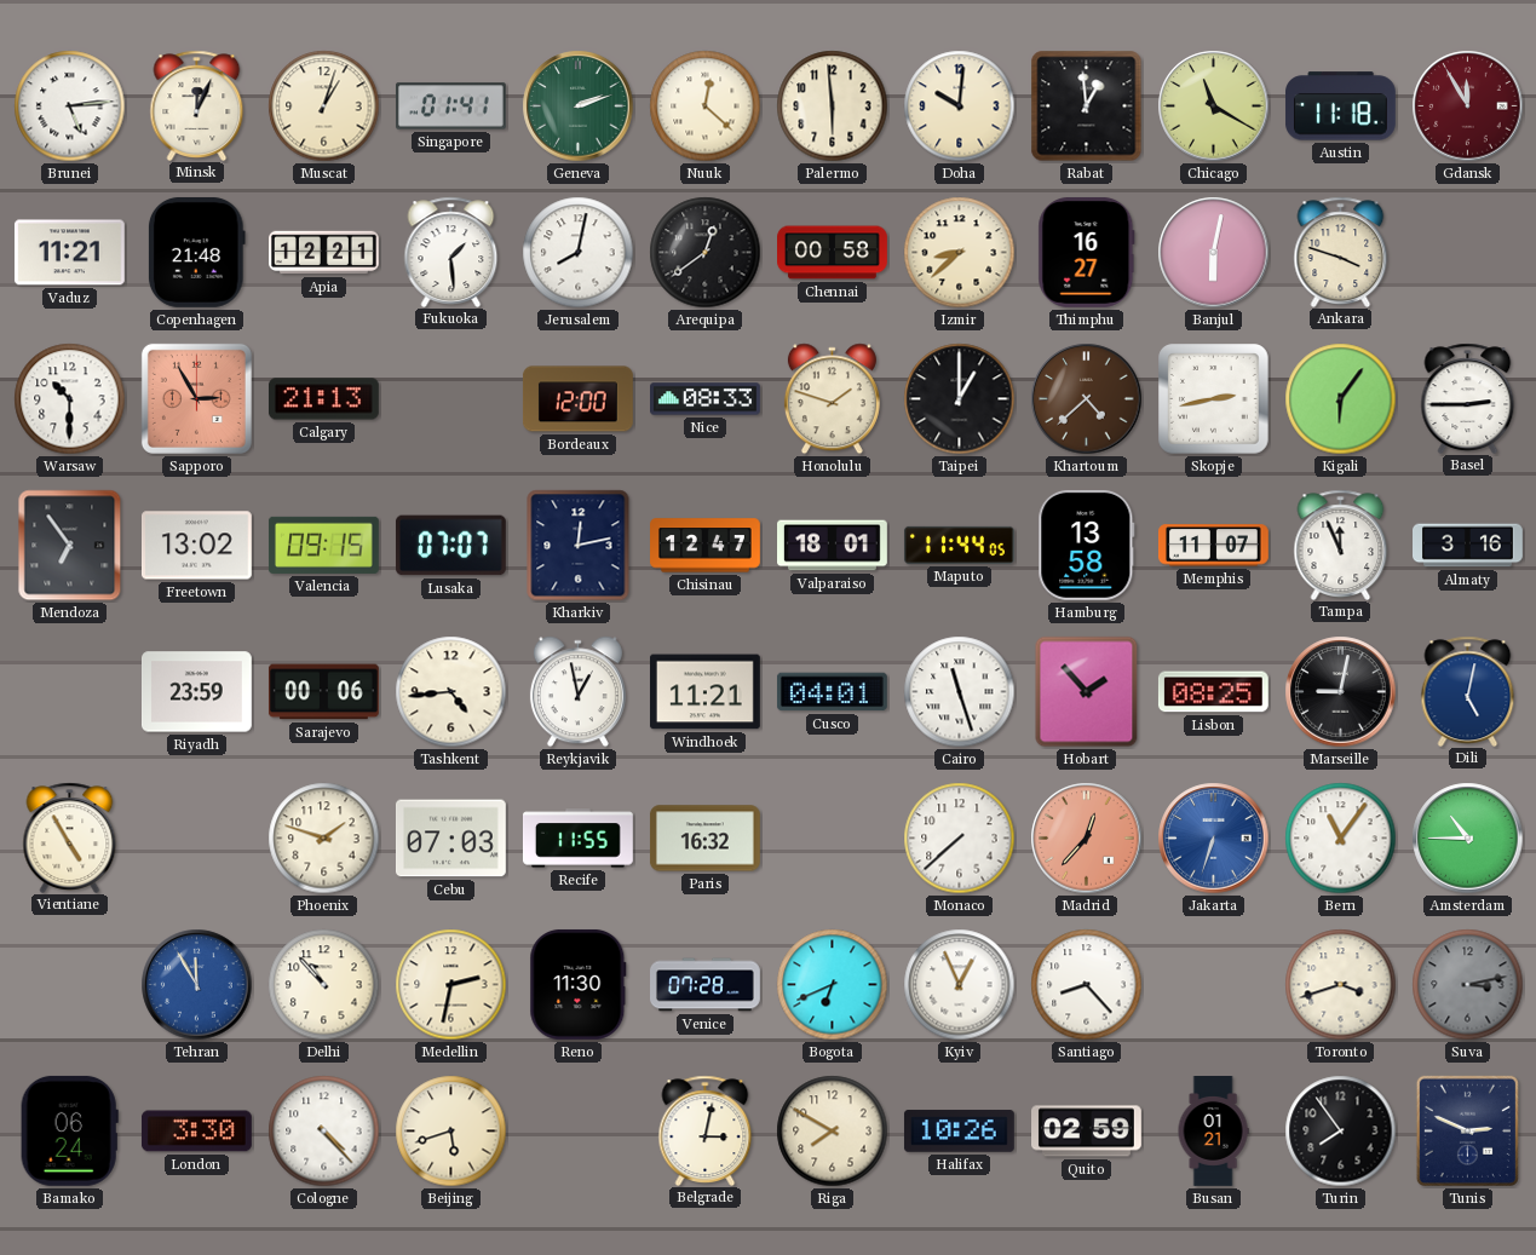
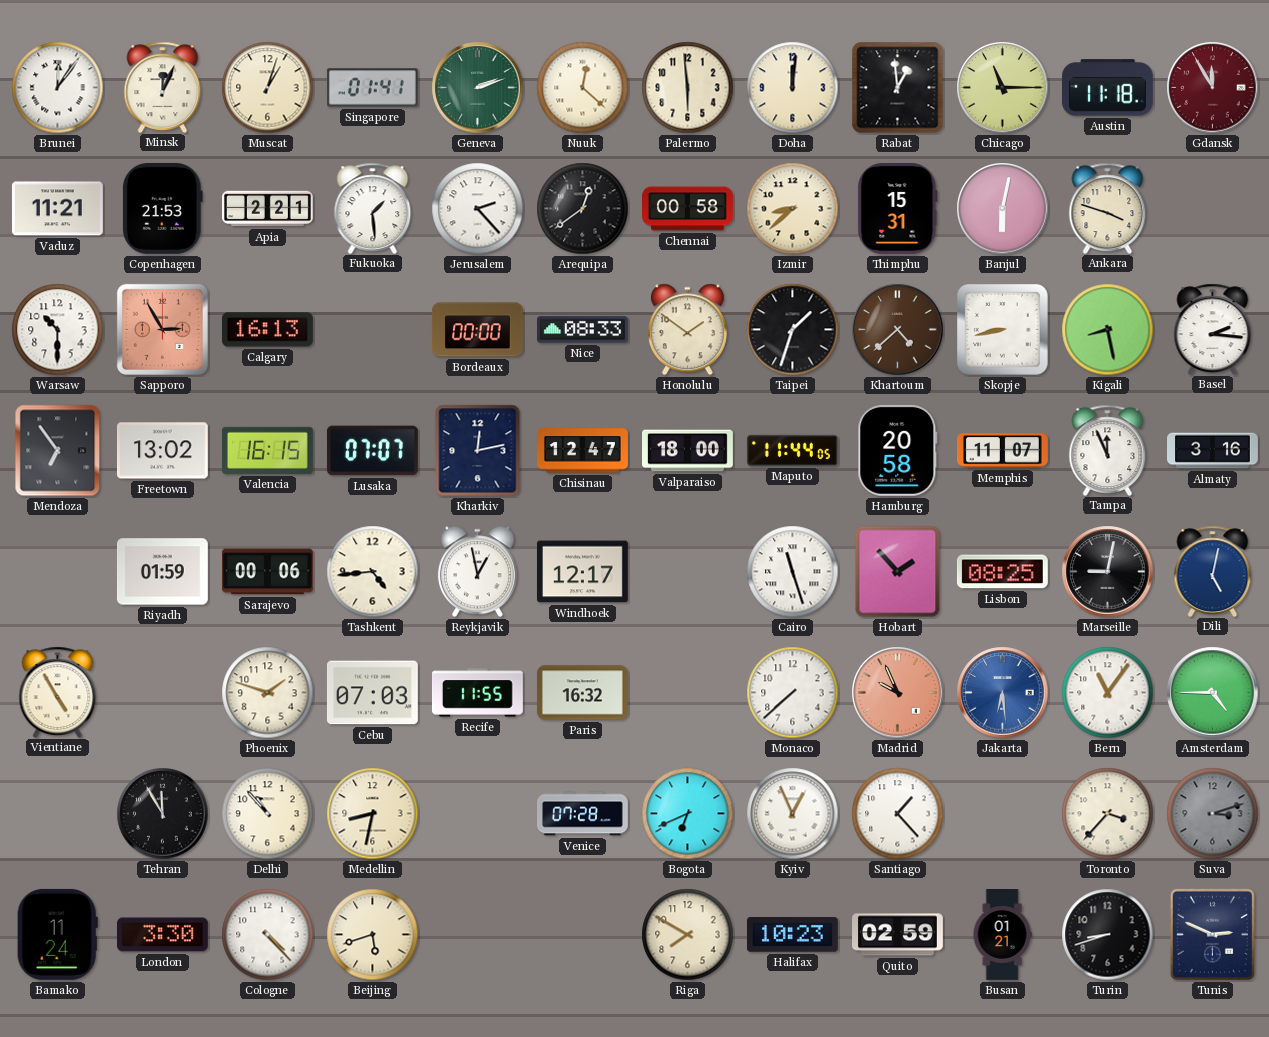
Brunei: 5:14 -> 12:06 (58, 88)
Doha: 10:01 -> 12:01 (793, 88)
Chicago: 11:20 -> 11:15 (1003, 88)
Copenhagen: 21:48 -> 21:53 (162, 208)
Apia: 12:21 -> 2:21 (268, 209)
Jerusalem: 8:02 -> 2:23 (478, 209)
Thimphu: 16:27 -> 15:31 (898, 208)
Calgary: 21:13 -> 16:13 (267, 330)
Bordeaux: 12:00 -> 00:00 (477, 330)
Honolulu: 1:48 -> 1:51 (687, 330)
Taipei: 1:00 -> 1:33 (793, 330)
Skopje: 2:43 -> 8:43 (1003, 330)
Kigali: 6:06 -> 8:28 (1108, 330)
Basel: 2:45 -> 2:16 (1213, 329)
Valencia: 09:15 -> 16:15 (268, 450)
Valparaiso: 18:01 -> 18:00 (688, 451)
Hamburg: 13:58 -> 20:58 (898, 450)
Riyadh: 23:59 -> 01:59 (162, 572)
Windhoek: 11:21 -> 12:17 (582, 572)
Cusco: 04:01 -> none (832, 692)
Madrid: 12:37 -> 9:56 (898, 693)
Jakarta: 6:33 -> 6:29 (1003, 693)
Amsterdam: 10:45 -> 4:45 (1213, 693)
Tehran dial: blue -> black (163, 814)
Medellin: 2:32 -> 8:32 (373, 814)
Reno: 11:30 -> none (579, 984)
Santiago: 8:23 -> 1:23 (898, 814)
Toronto: 3:42 -> 3:37 (1108, 814)
Suva: 3:13 -> 3:12 (1213, 814)
Bamako: 06:24 -> 11:24 (57, 934)
Belgrade: 3:02 -> none (706, 1130)
Halifax: 10:26 -> 10:23 (792, 935)
Turin: 7:54 -> 8:42 (1108, 935)
